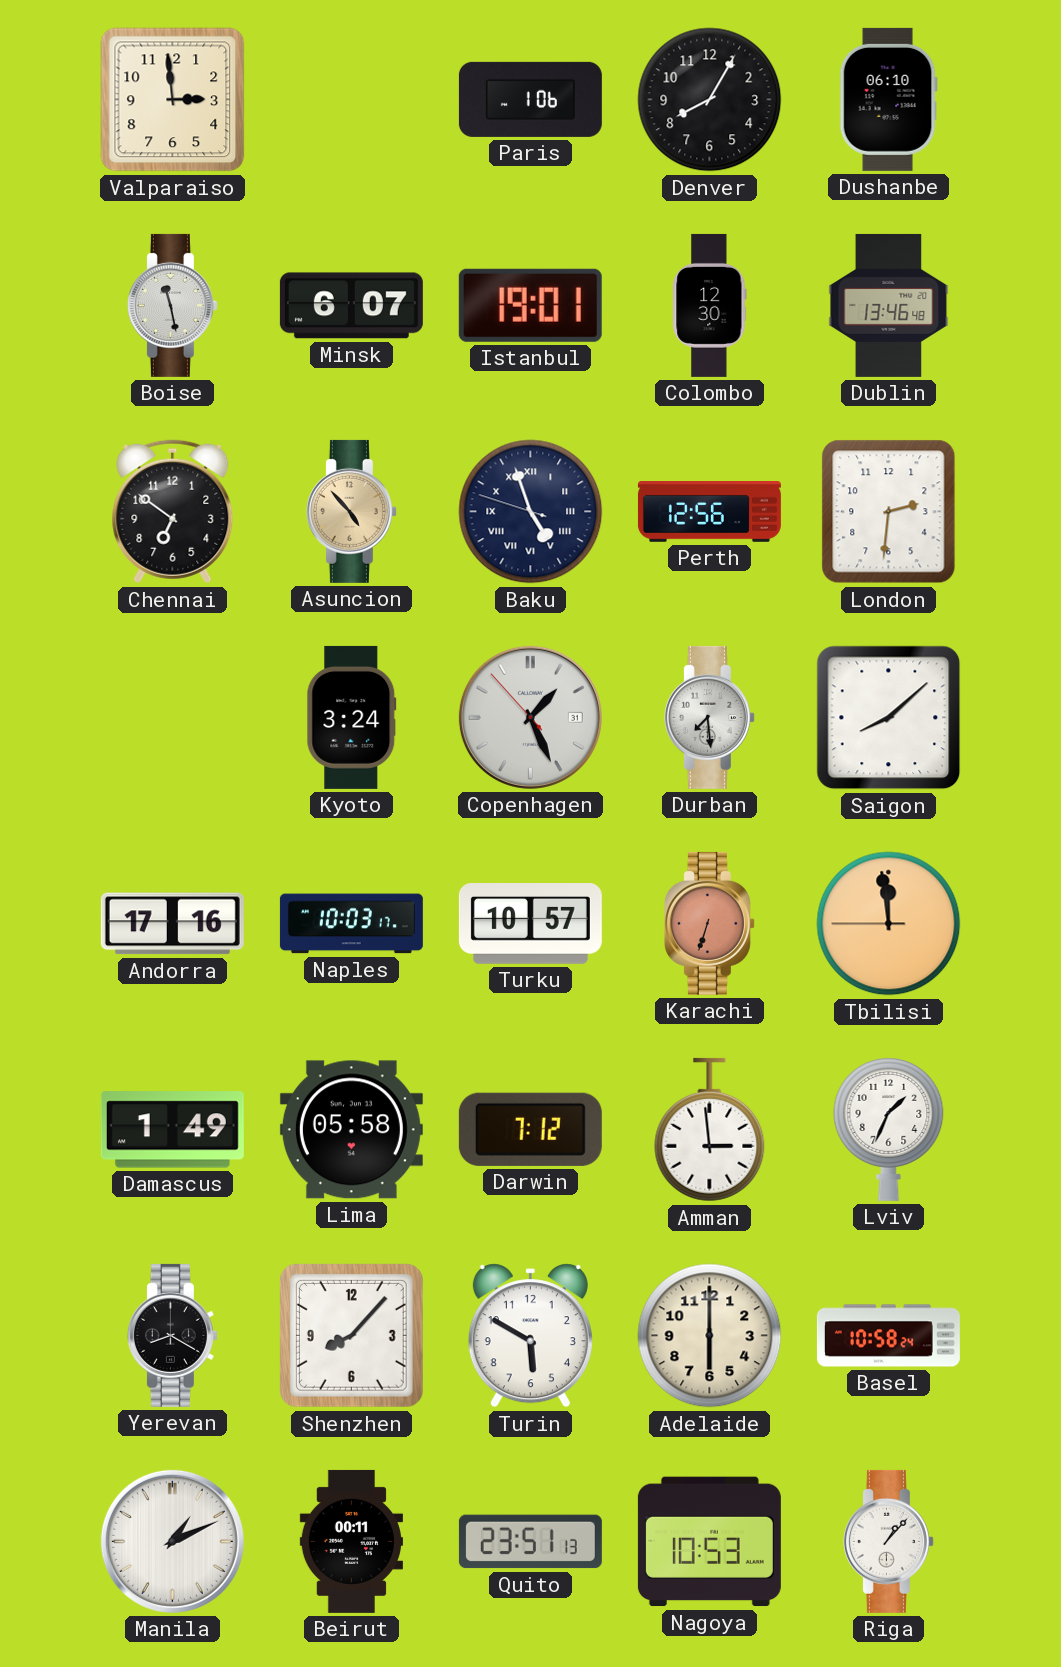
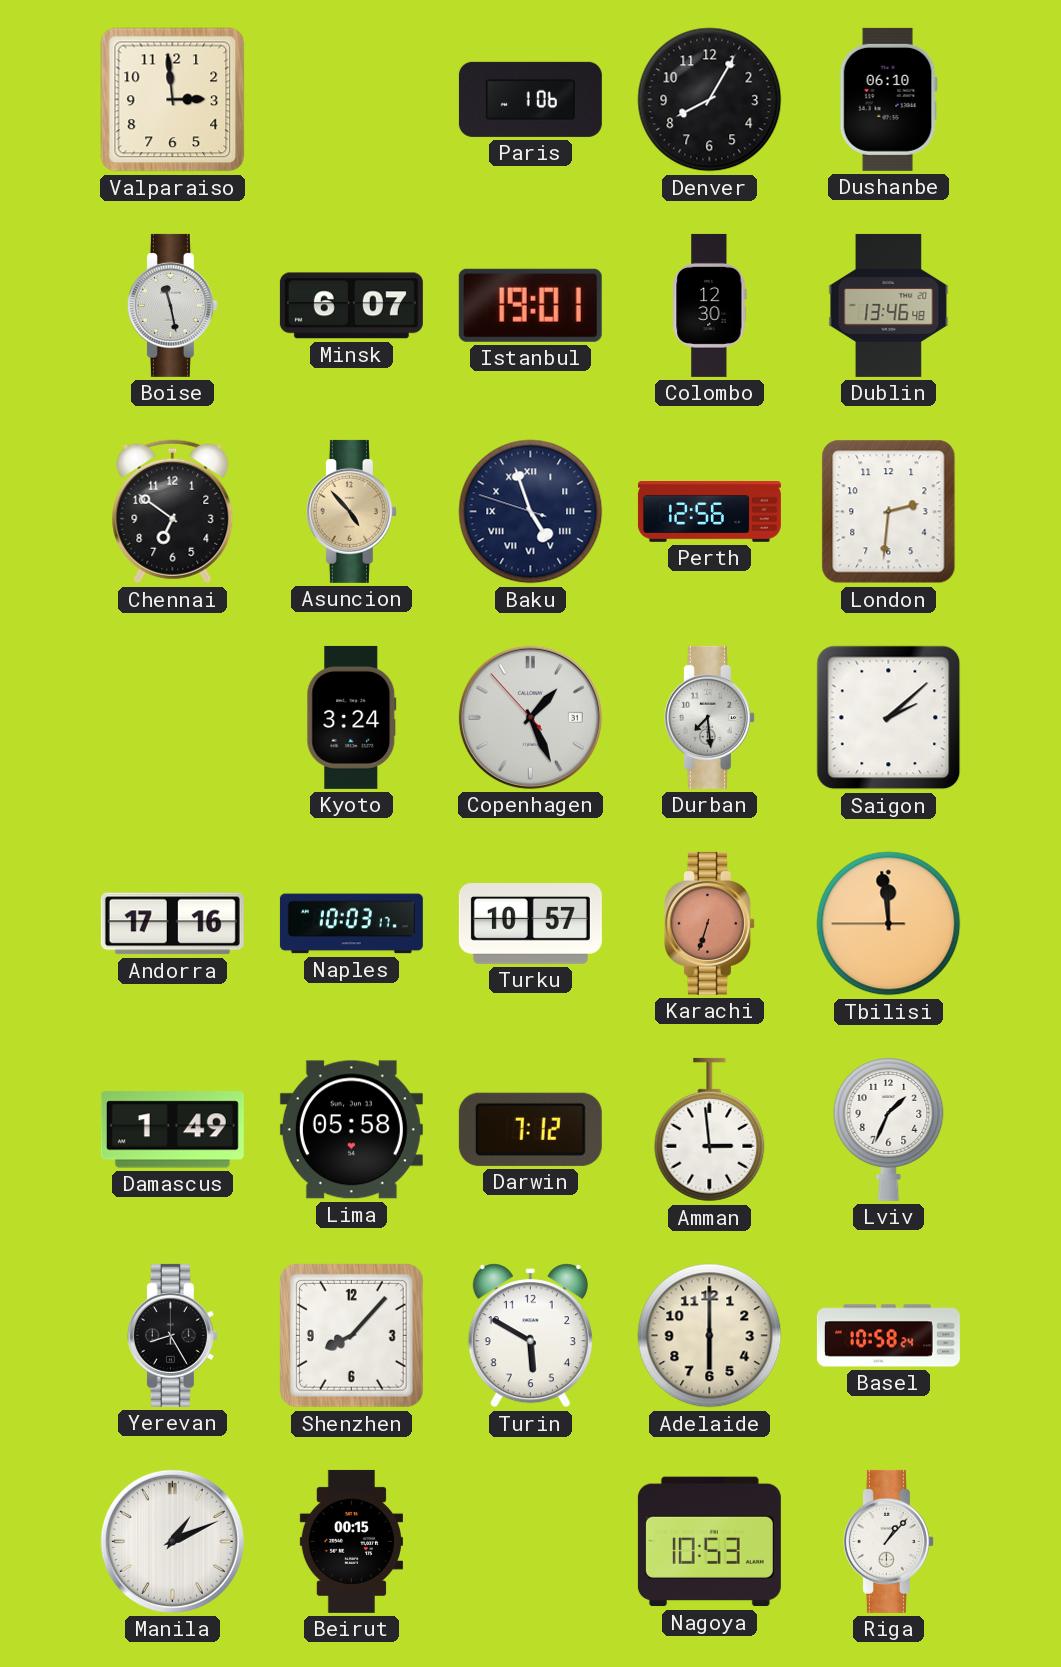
Saigon: 8:08 -> 2:08 (889, 718)
Yerevan: 8:20 -> 8:25 (172, 1335)
Beirut: 00:11 -> 00:15 (351, 1541)
Quito: 23:51 -> none (530, 1542)
